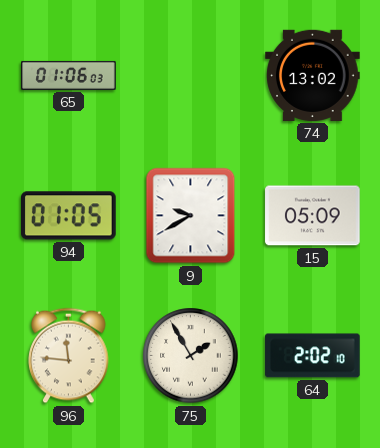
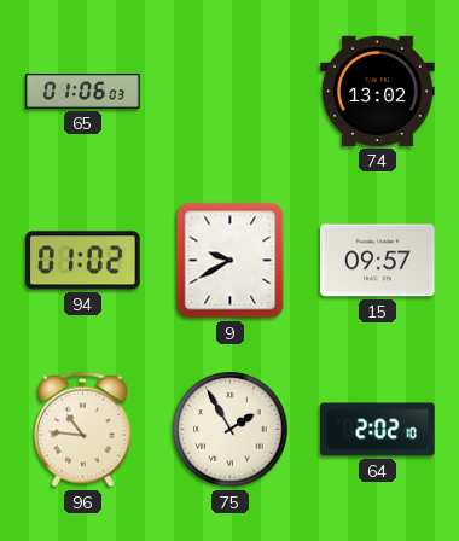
94: 01:05 -> 01:02 (83, 261)
15: 05:09 -> 09:57 (378, 261)
96: 11:46 -> 10:46 (83, 430)
